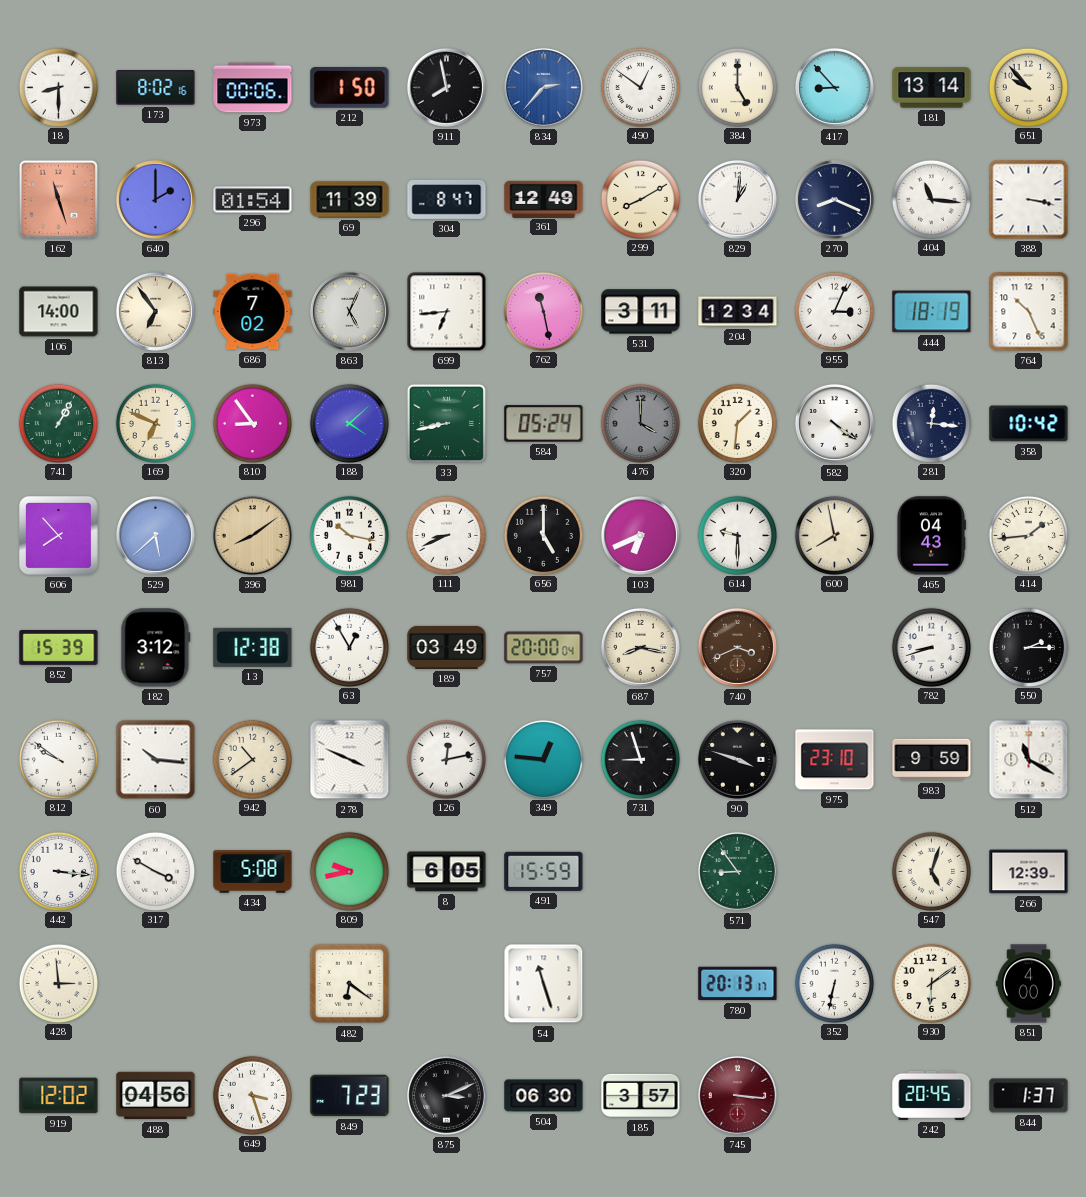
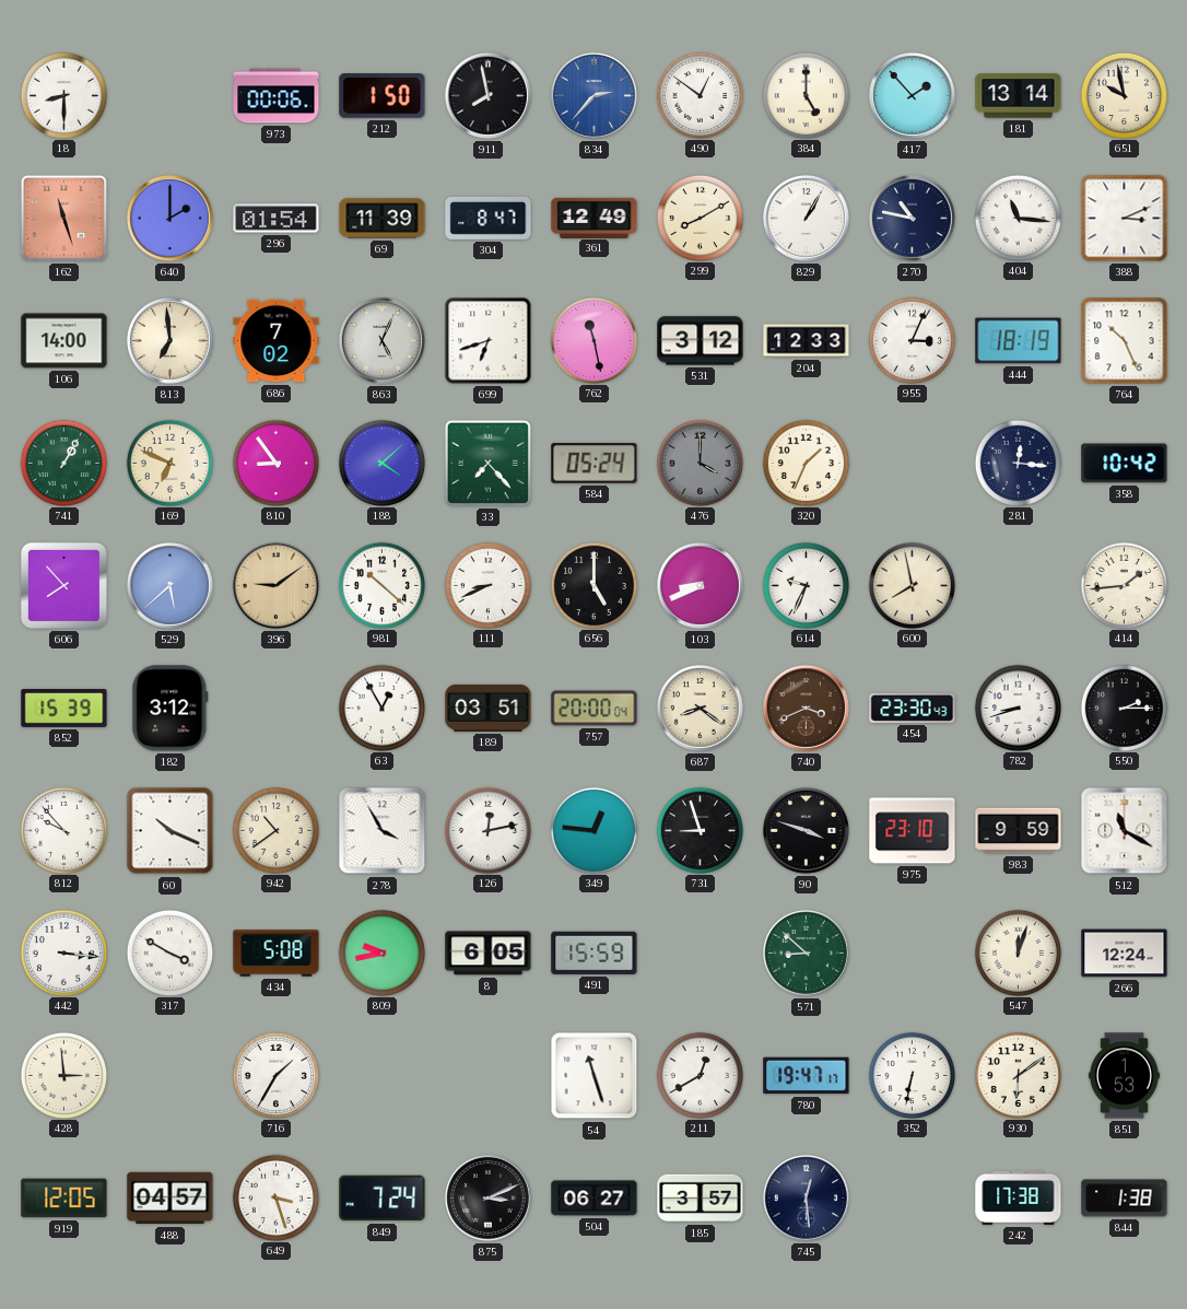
173: 8:02 -> none (156, 88)
417: 8:53 -> 1:53 (912, 95)
651: 9:53 -> 9:58 (1124, 95)
829: 1:01 -> 1:05 (806, 218)
270: 8:19 -> 10:47 (912, 218)
388: 3:17 -> 3:11 (1125, 219)
813: 6:54 -> 6:59 (169, 340)
699: 6:44 -> 6:42 (489, 341)
531: 3:11 -> 3:12 (701, 341)
204: 12:34 -> 12:33 (807, 341)
33: 8:43 -> 7:23 (487, 463)
320: 1:31 -> 1:34 (806, 463)
582: 4:21 -> none (834, 423)
396: 8:09 -> 9:09 (275, 585)
981: 10:17 -> 10:22 (381, 585)
103: 6:41 -> 8:41 (700, 585)
614: 9:30 -> 9:34 (806, 585)
465: 04:43 -> none (931, 536)
13: 12:38 -> none (253, 647)
189: 03:49 -> 03:51 (489, 708)
687: 8:17 -> 8:21 (700, 708)
454: none -> 23:30 (913, 708)
812: 9:51 -> 9:53 (63, 830)
60: 10:16 -> 10:19 (171, 831)
278: 3:49 -> 3:55 (383, 831)
571: 8:54 -> 8:52 (806, 952)
547: 5:03 -> 12:03 (1018, 952)
266: 12:39 -> 12:24 (1125, 954)
716: none -> 1:35 (275, 1075)
482: 6:21 -> none (350, 984)
211: none -> 12:40 (700, 1075)
780: 20:13 -> 19:47 (807, 1076)
851: 4:00 -> 1:53 (1124, 1076)
919: 12:02 -> 12:05 (64, 1199)
488: 04:56 -> 04:57 (171, 1199)
849: 7:23 -> 7:24 (383, 1199)
504: 06:30 -> 06:27 (595, 1199)
745: 3:16 -> 12:29 (806, 1197)
745 dial: burgundy -> navy (806, 1197)
242: 20:45 -> 17:38 (1019, 1197)
844: 1:37 -> 1:38 (1125, 1199)
